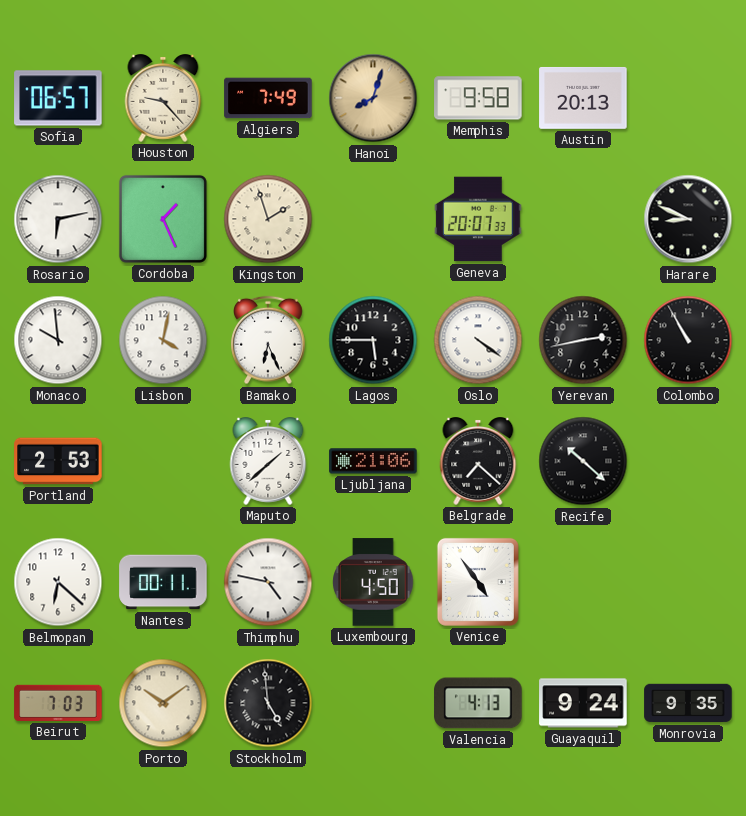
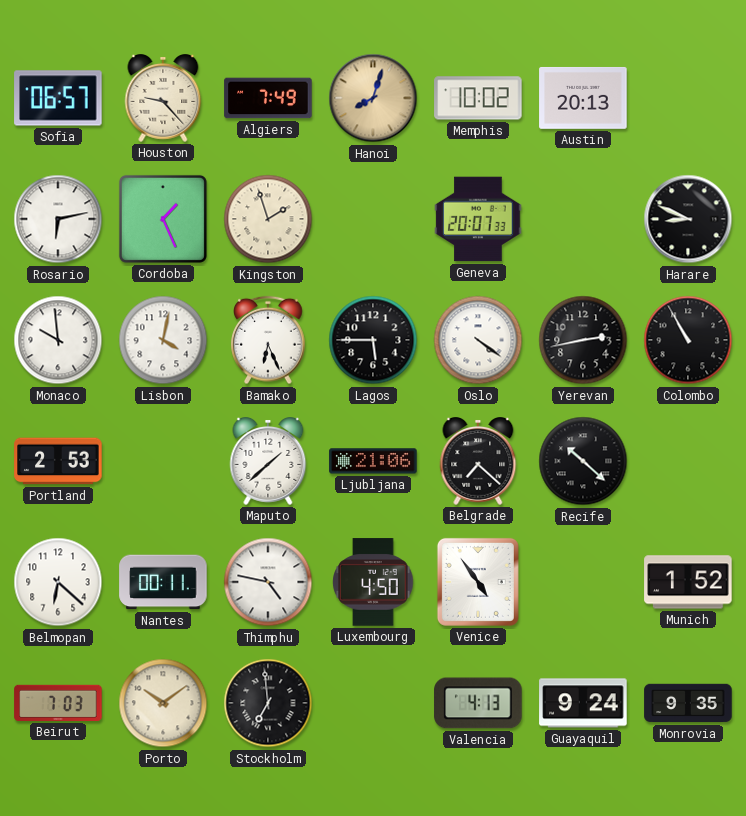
Memphis: 9:58 -> 10:02 (478, 98)
Munich: none -> 1:52 (688, 582)
Stockholm: 4:59 -> 6:59 (268, 703)
